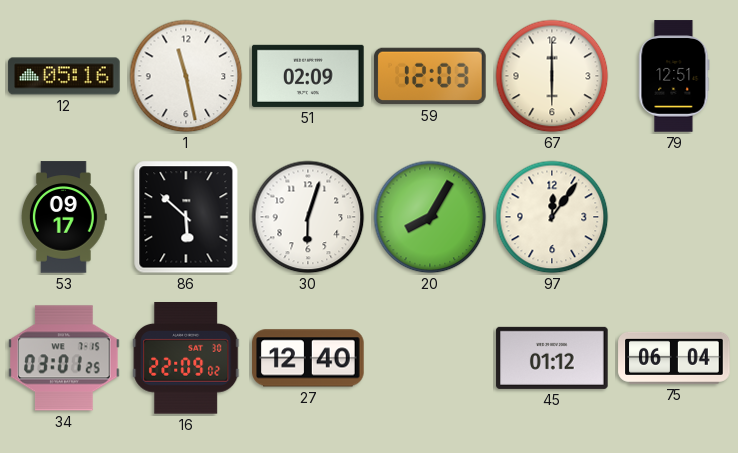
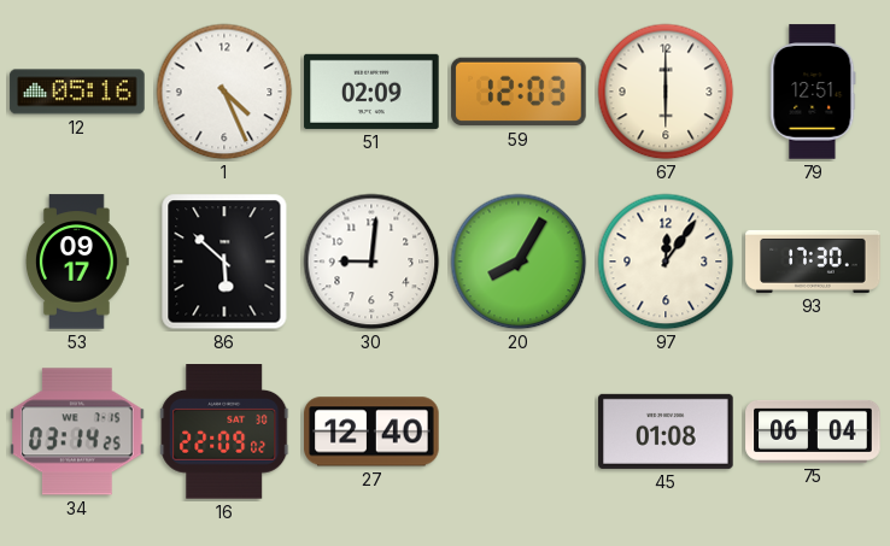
1: 11:28 -> 4:26 (224, 92)
30: 6:03 -> 9:01 (371, 262)
93: none -> 17:30 (813, 262)
34: 03:01 -> 03:14 (77, 431)
45: 01:12 -> 01:08 (666, 431)
